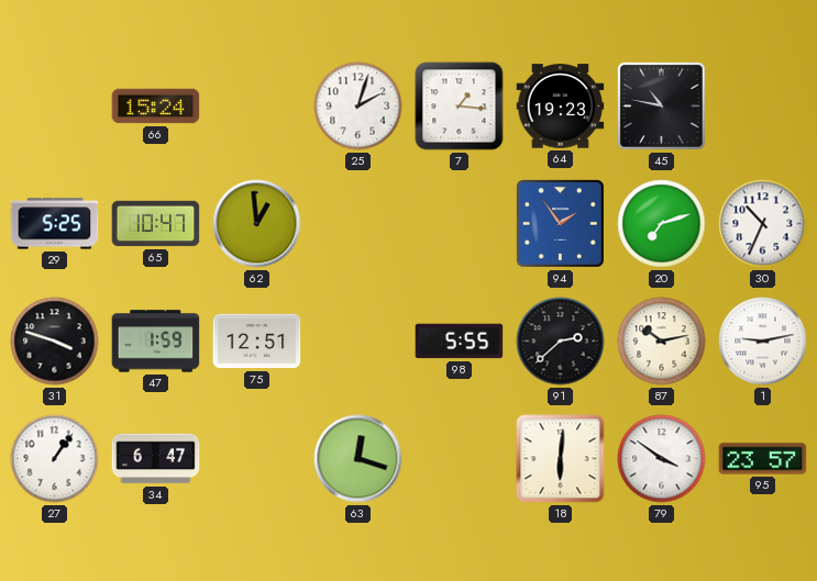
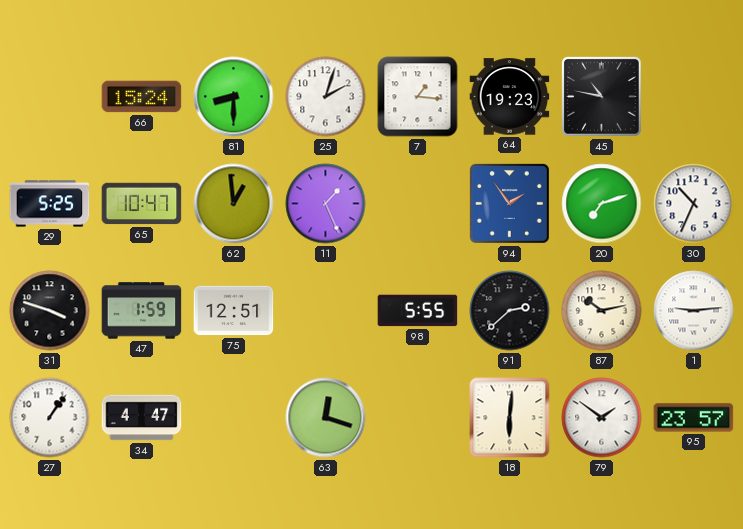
81: none -> 8:30 (234, 97)
11: none -> 1:26 (326, 204)
1: 9:13 -> 9:14 (694, 311)
34: 6:47 -> 4:47 (142, 418)
79: 3:51 -> 1:51 (602, 418)
